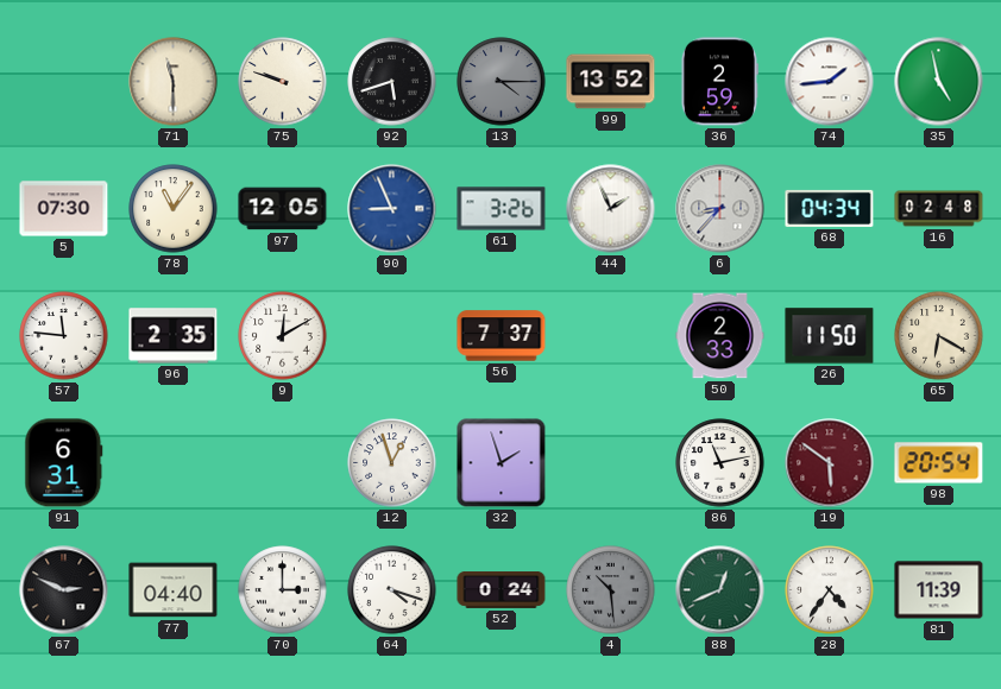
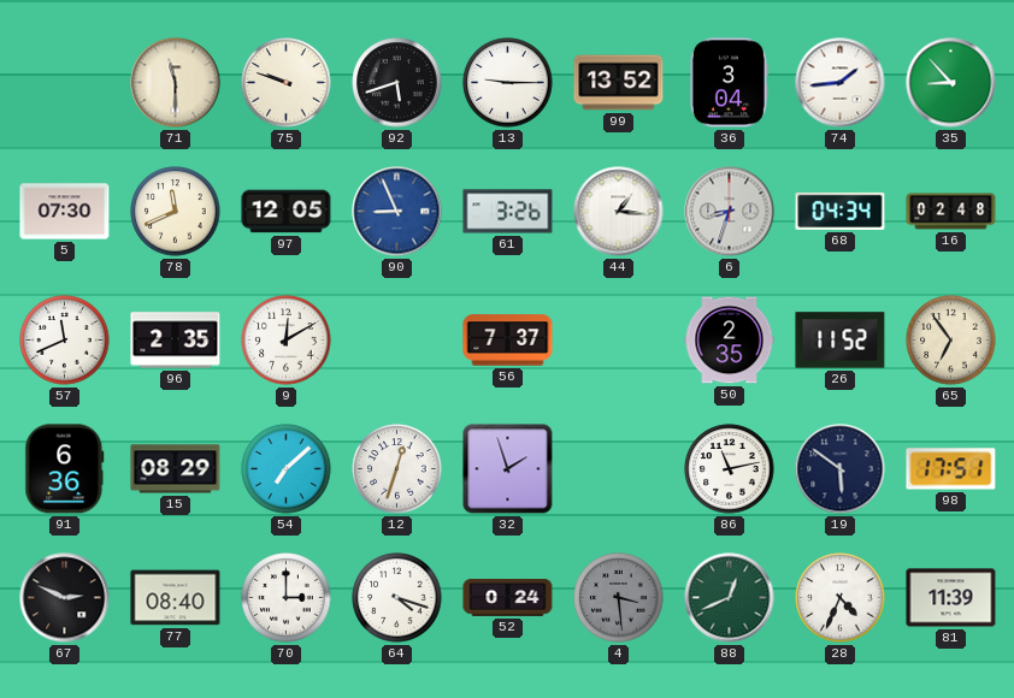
13: 4:15 -> 9:15 (508, 83)
13 dial: grey -> white (508, 83)
36: 2:59 -> 3:04 (729, 83)
35: 4:58 -> 8:53 (951, 83)
78: 11:06 -> 11:41 (176, 212)
44: 1:56 -> 1:16 (619, 212)
6: 8:37 -> 8:33 (730, 212)
57: 11:46 -> 11:41 (65, 341)
50: 2:33 -> 2:35 (730, 341)
26: 11:50 -> 11:52 (841, 341)
65: 6:20 -> 6:54 (951, 341)
91: 6:31 -> 6:36 (65, 469)
15: none -> 08:29 (176, 469)
54: none -> 7:08 (287, 469)
12: 12:57 -> 12:33 (397, 469)
19 dial: burgundy -> navy (841, 469)
98: 20:54 -> 17:51 (951, 469)
77: 04:40 -> 08:40 (176, 598)
4: 10:29 -> 3:29 (619, 598)
28: 4:36 -> 4:34 (841, 598)
